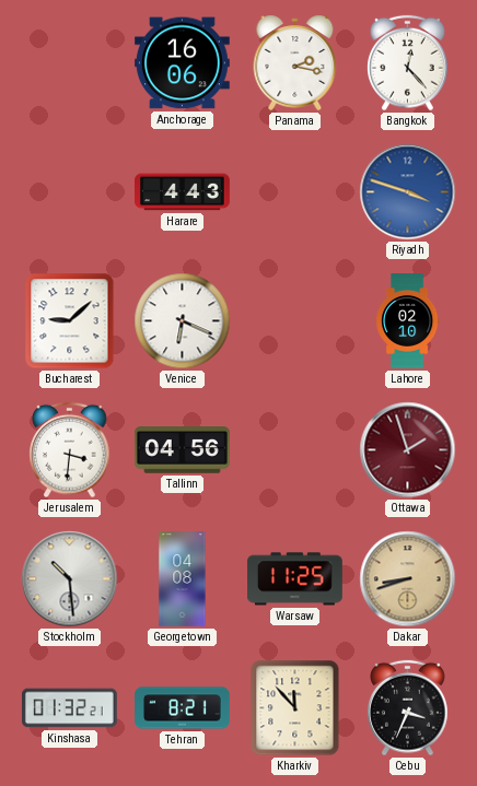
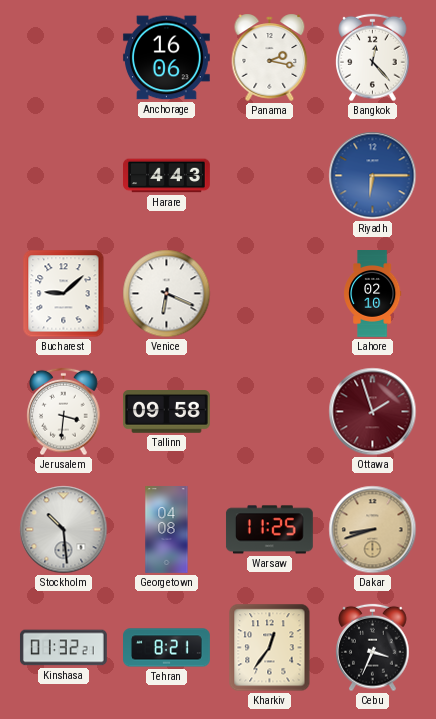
Riyadh: 3:48 -> 6:15 (373, 176)
Tallinn: 04:56 -> 09:58 (167, 412)
Kharkiv: 11:53 -> 12:36 (270, 648)
